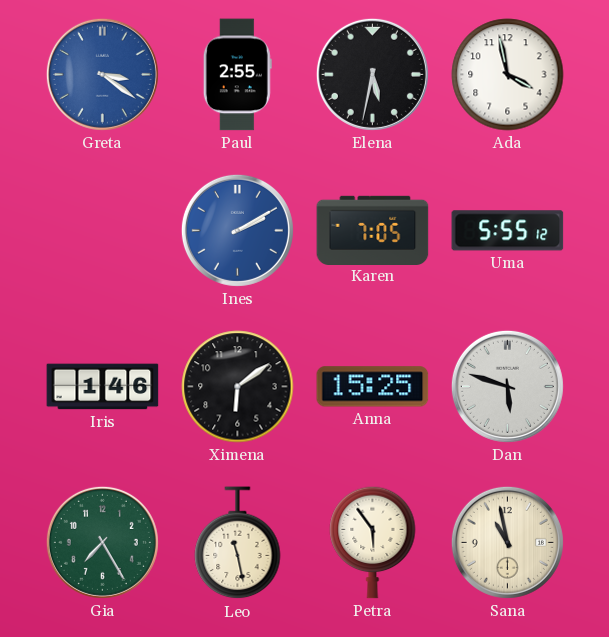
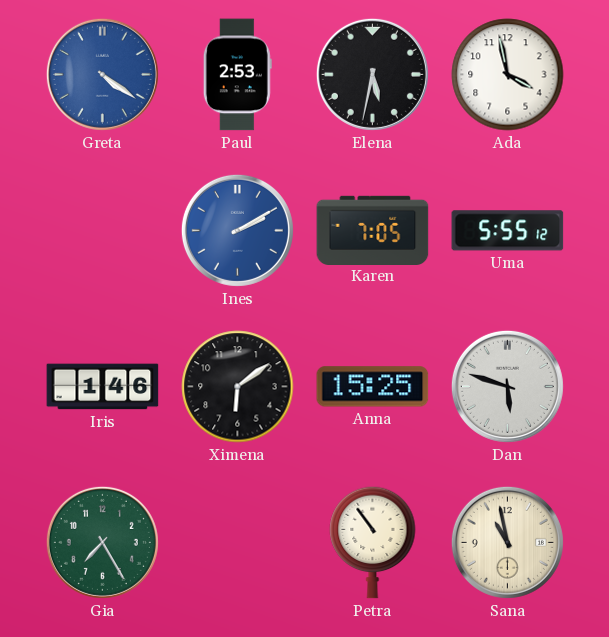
Greta: 3:21 -> 4:21 (102, 74)
Paul: 2:55 -> 2:53 (237, 75)
Leo: 11:28 -> none (238, 543)
Petra: 5:54 -> 10:54 (373, 542)
